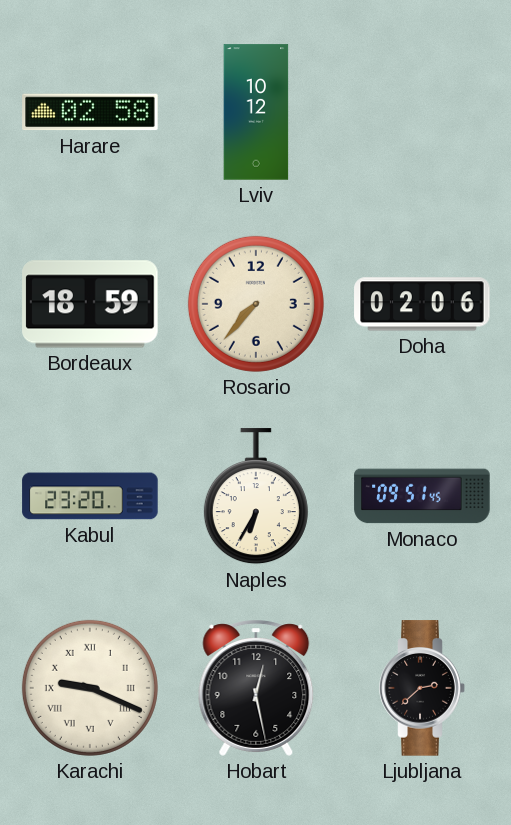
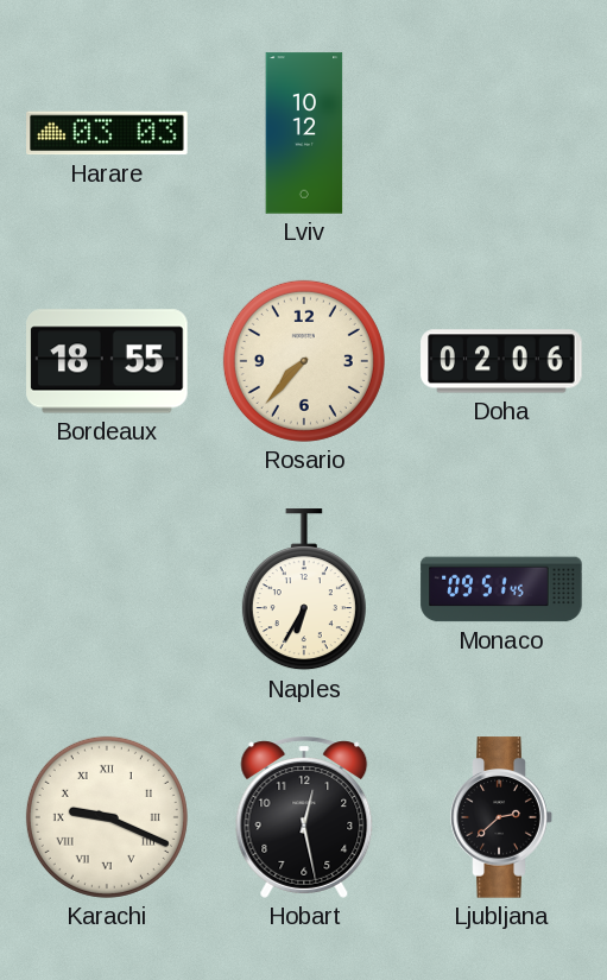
Harare: 02:58 -> 03:03 (107, 133)
Bordeaux: 18:59 -> 18:55 (107, 361)
Kabul: 23:20 -> none (90, 496)
